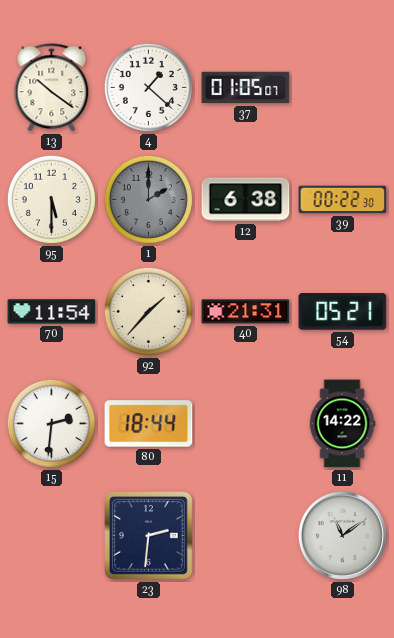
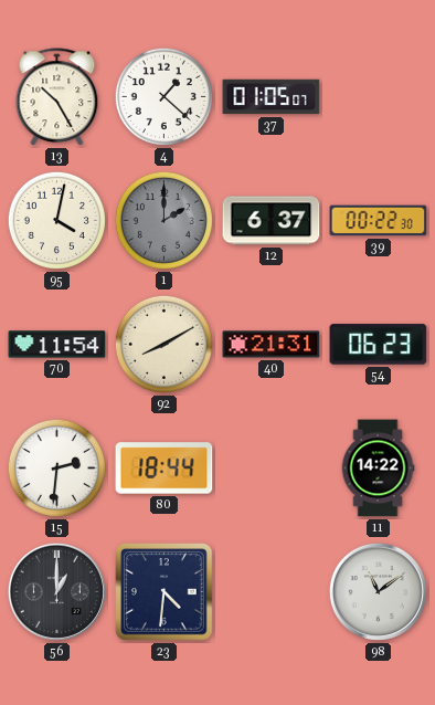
13: 10:21 -> 10:25 (57, 97)
95: 5:30 -> 4:02 (56, 220)
12: 6:38 -> 6:37 (272, 221)
92: 1:37 -> 8:10 (163, 344)
54: 05:21 -> 06:23 (379, 345)
56: none -> 1:00 (56, 591)
23: 2:31 -> 4:31 (165, 592)
